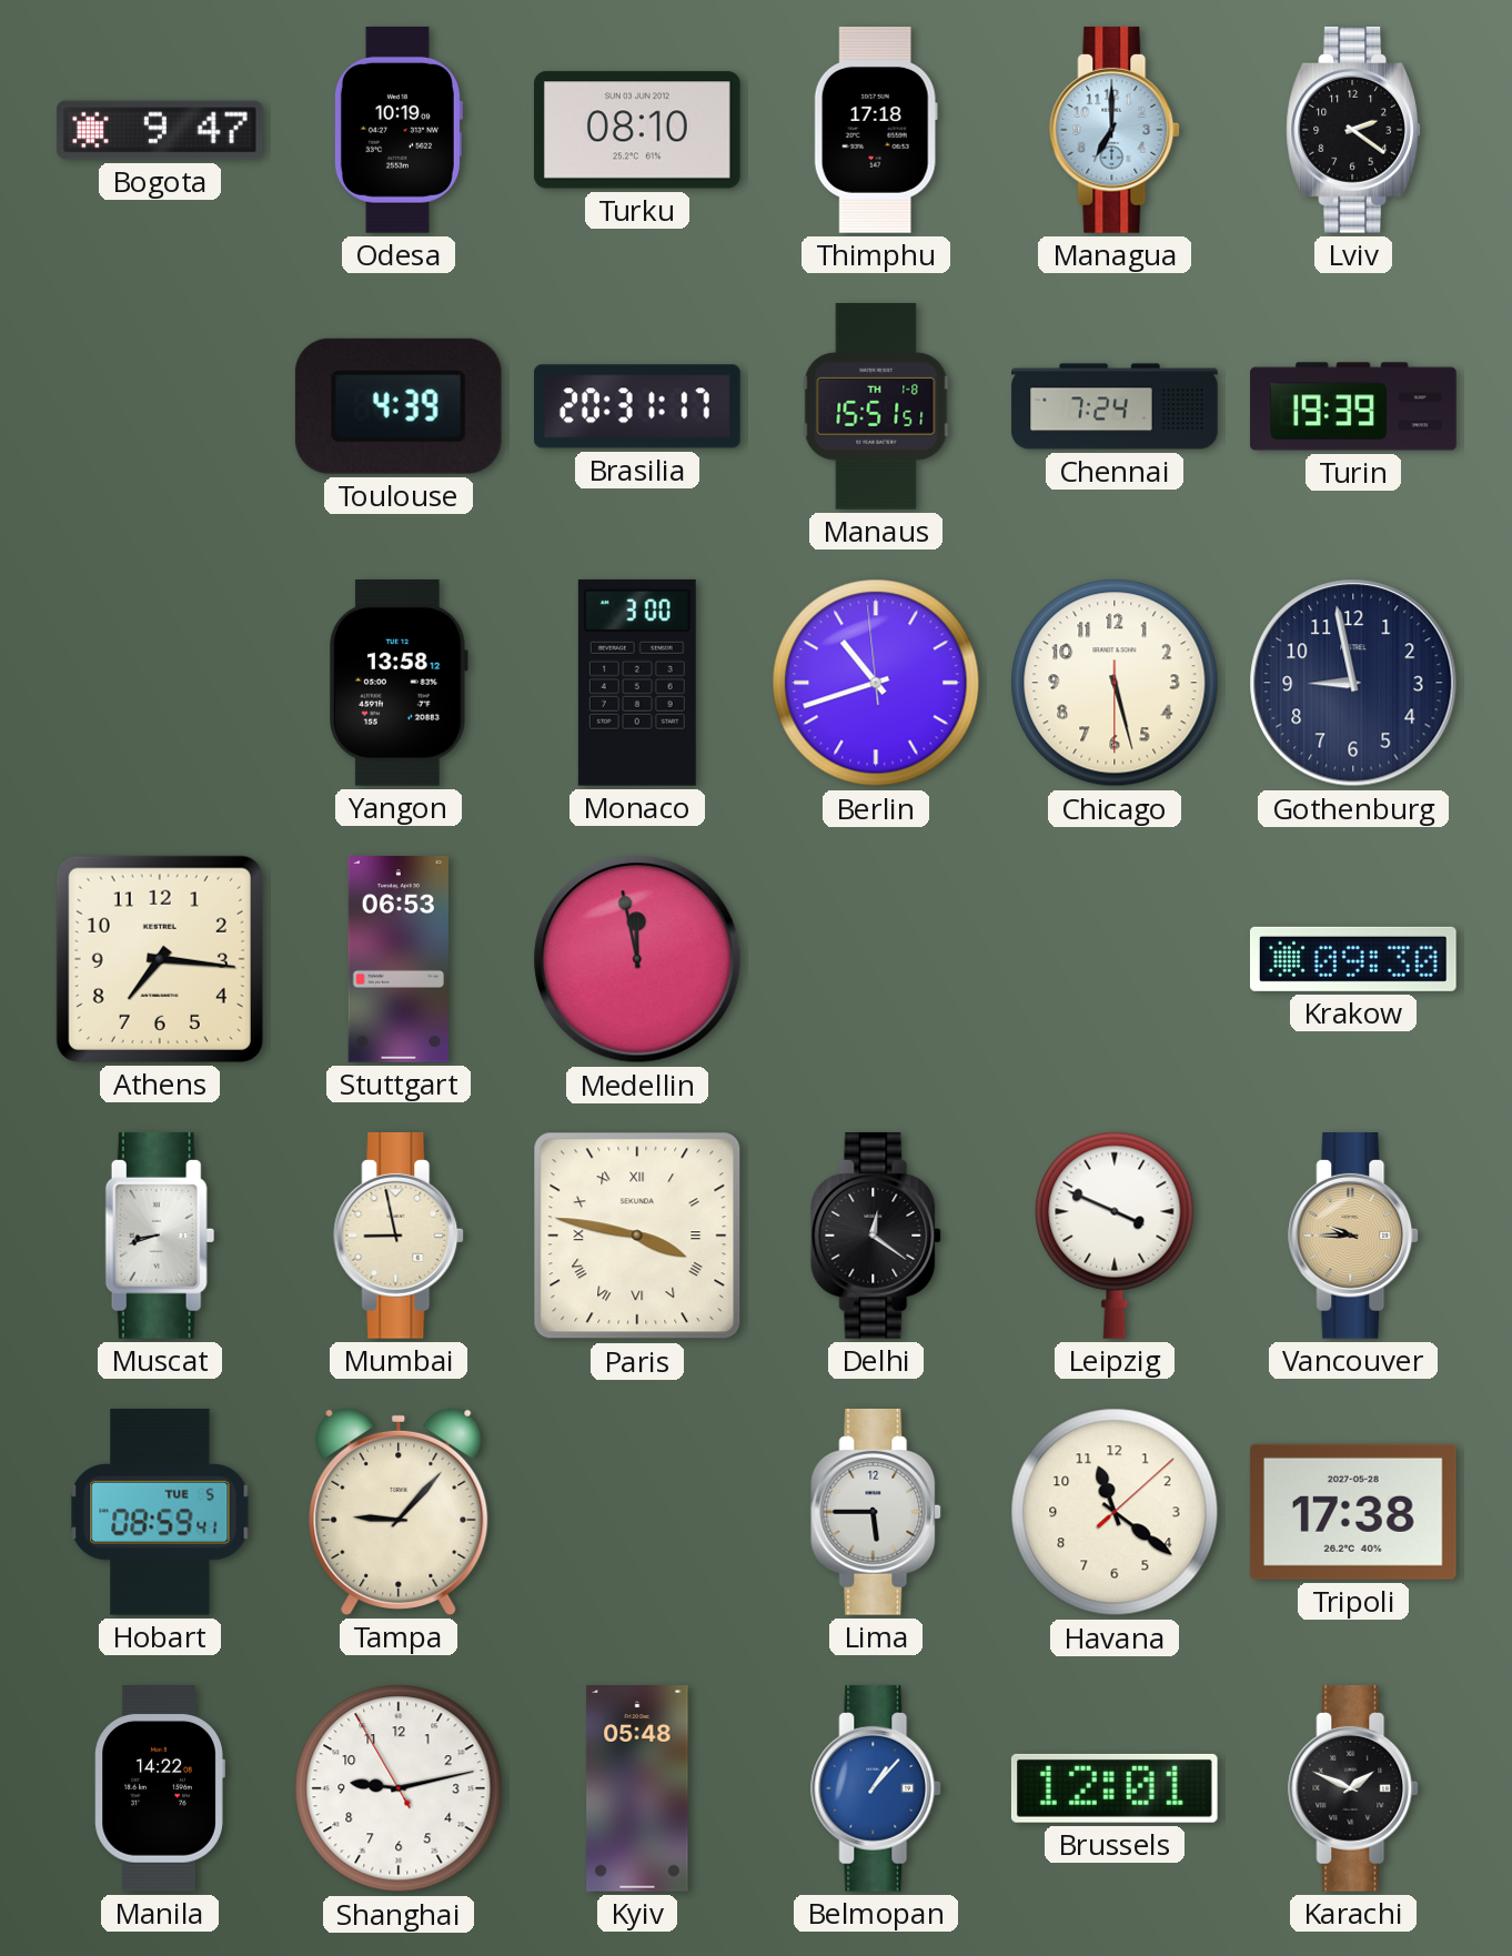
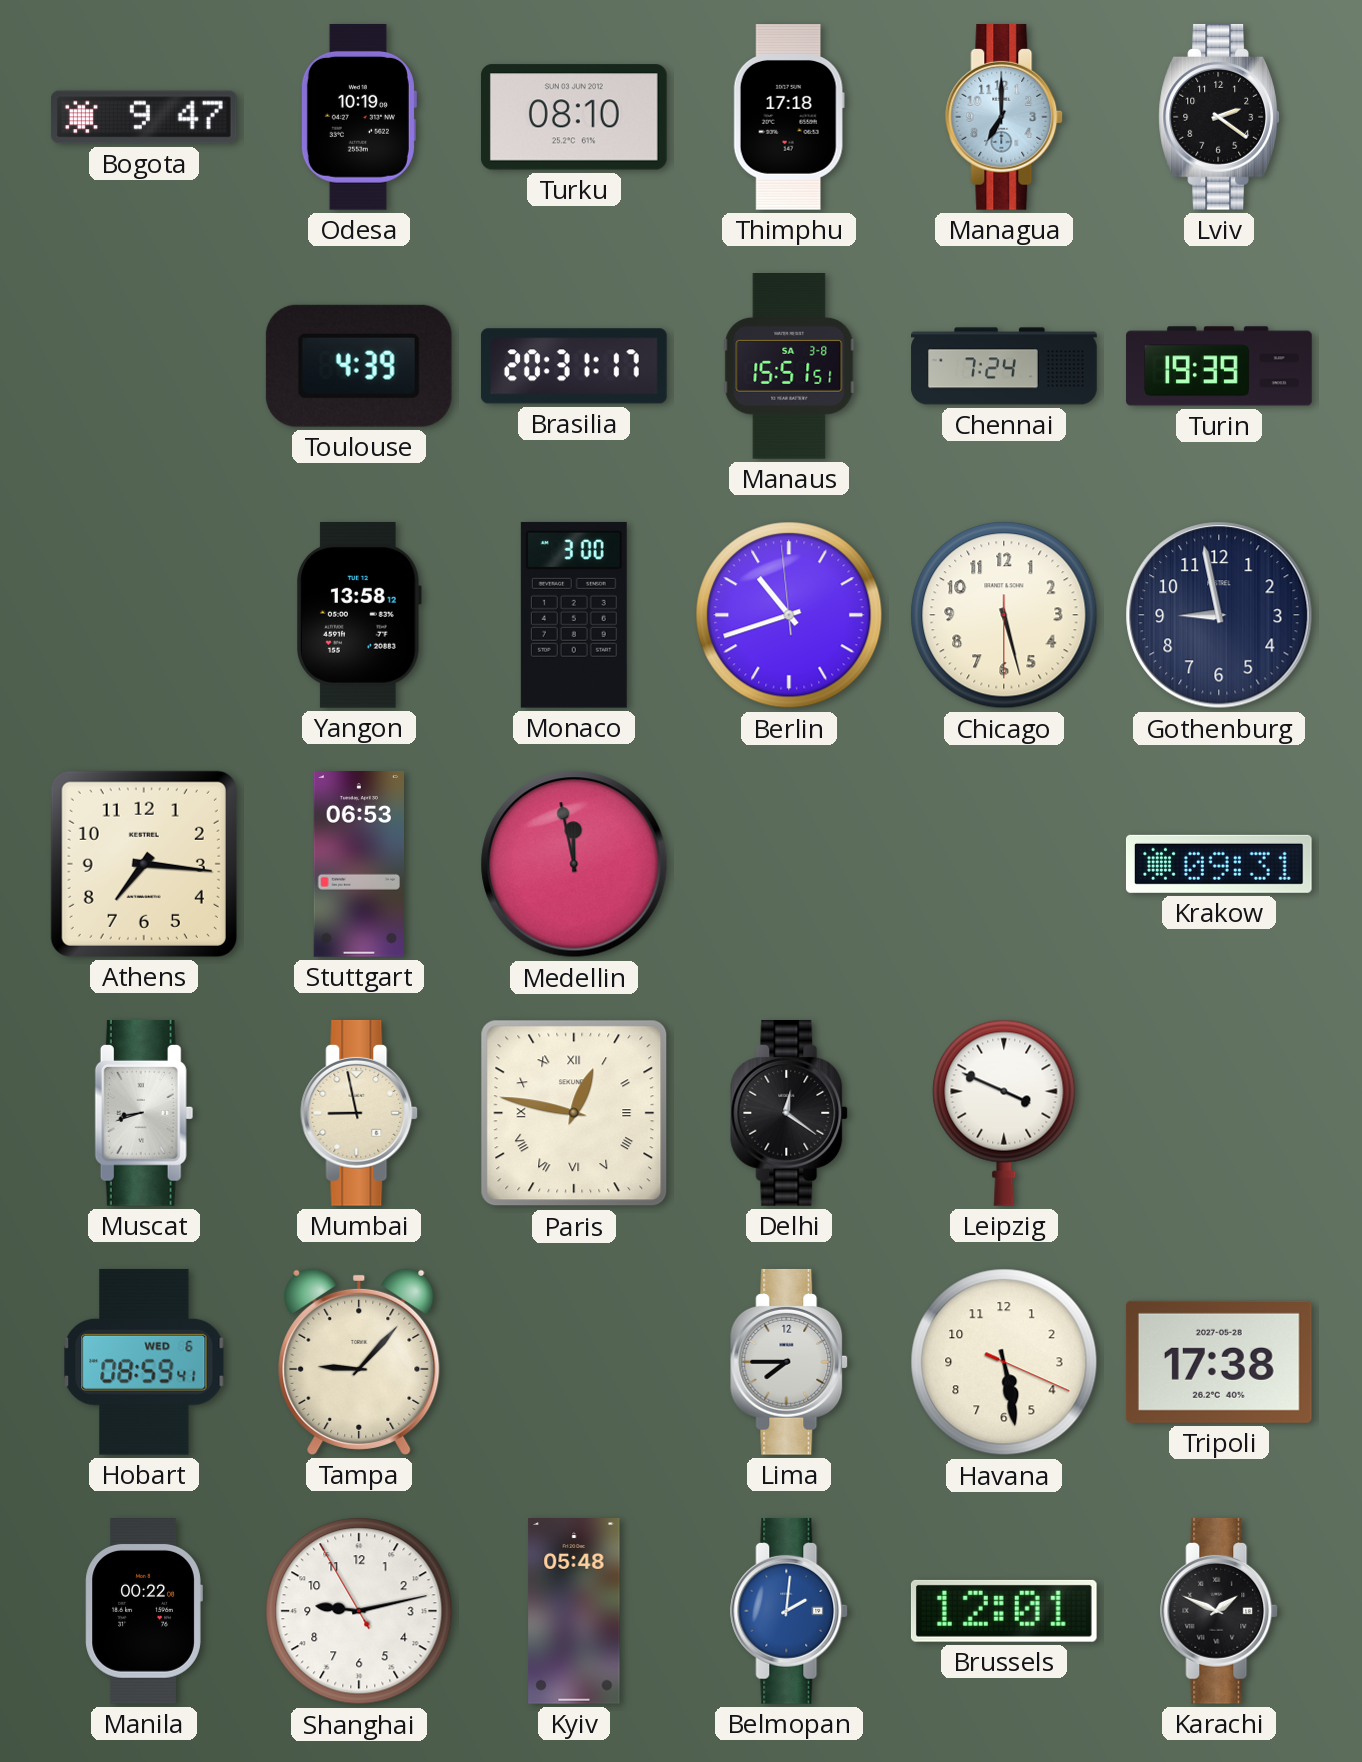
Manaus date: TH 1-8 -> SA 3-8 (789, 367)
Krakow: 09:30 -> 09:31 (1219, 864)
Paris: 3:47 -> 12:47 (574, 1113)
Vancouver: 9:45 -> none (1354, 1236)
Hobart date: TUE 5 -> WED 6 (144, 1362)
Lima: 5:45 -> 7:45 (790, 1362)
Havana: 11:21 -> 5:28 (1004, 1362)
Manila: 14:22 -> 00:22 (144, 1612)
Belmopan: 1:07 -> 2:01 (790, 1611)
